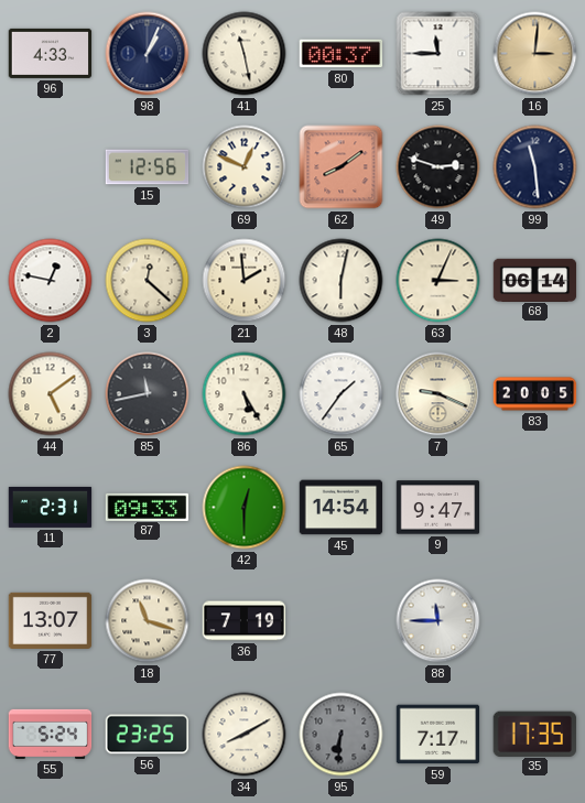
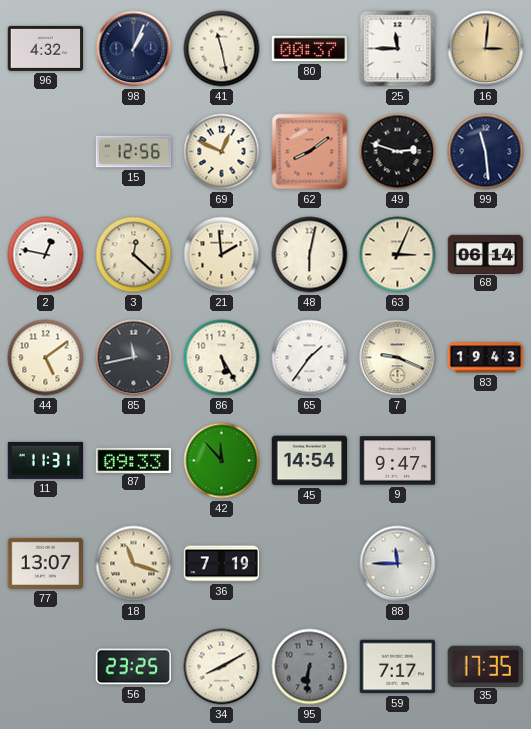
96: 4:33 -> 4:32 (46, 48)
83: 20:05 -> 19:43 (486, 358)
11: 2:31 -> 11:31 (46, 460)
42: 12:30 -> 11:53 (222, 461)
55: 5:24 -> none (51, 734)
